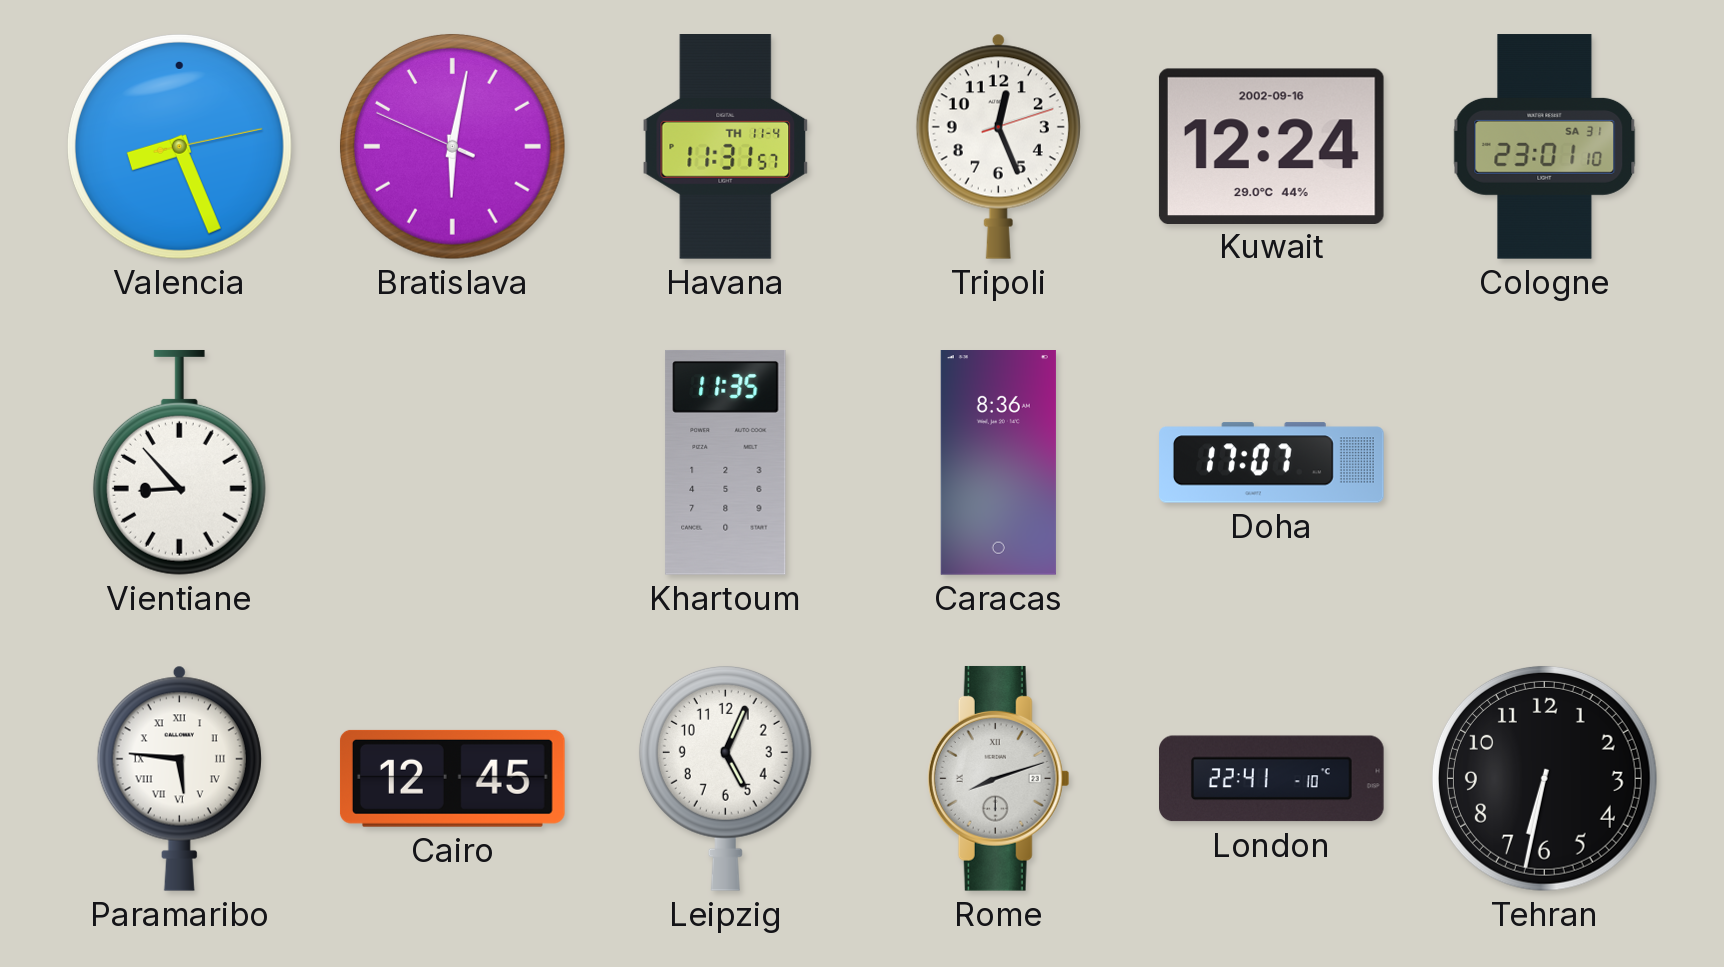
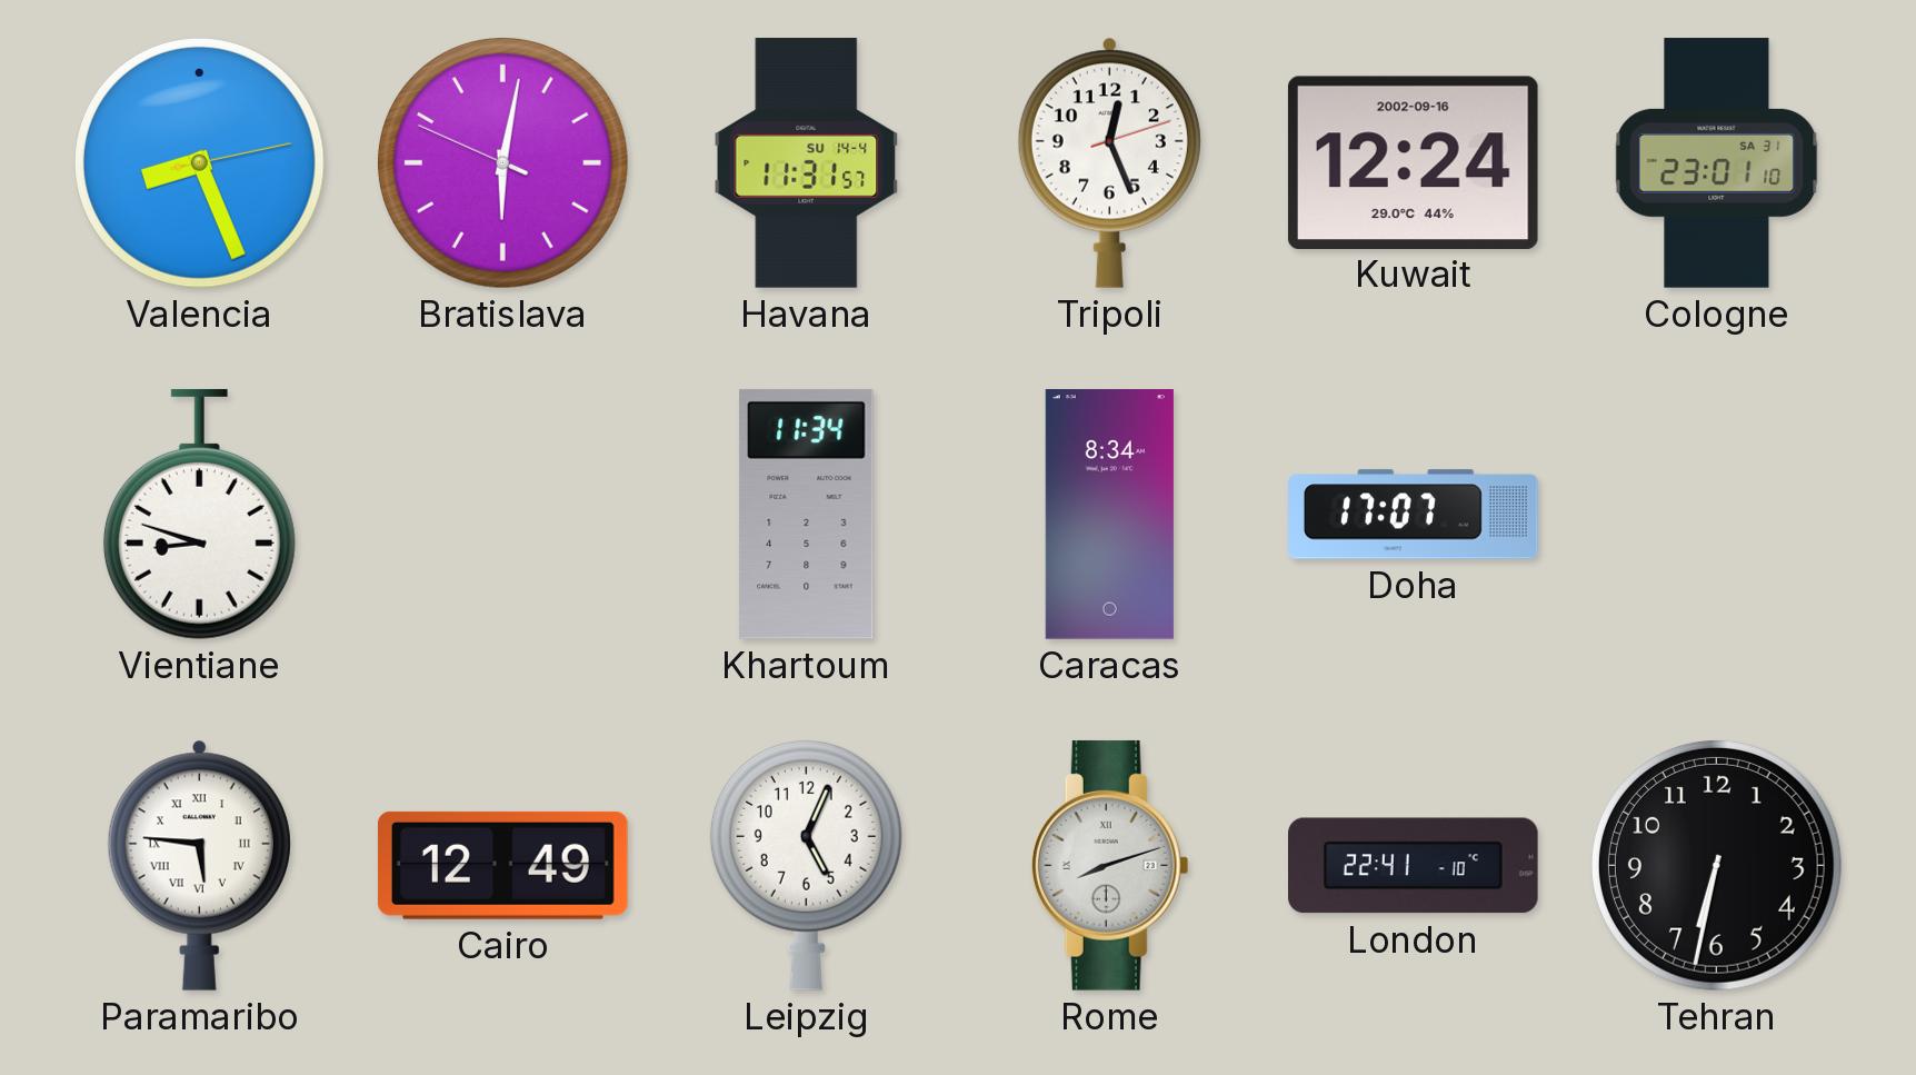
Havana date: TH 11-4 -> SU 14-4 (807, 163)
Vientiane: 8:53 -> 8:48 (199, 514)
Khartoum: 11:35 -> 11:34 (807, 514)
Caracas: 8:36 -> 8:34 (1109, 515)
Cairo: 12:45 -> 12:49 (502, 865)
